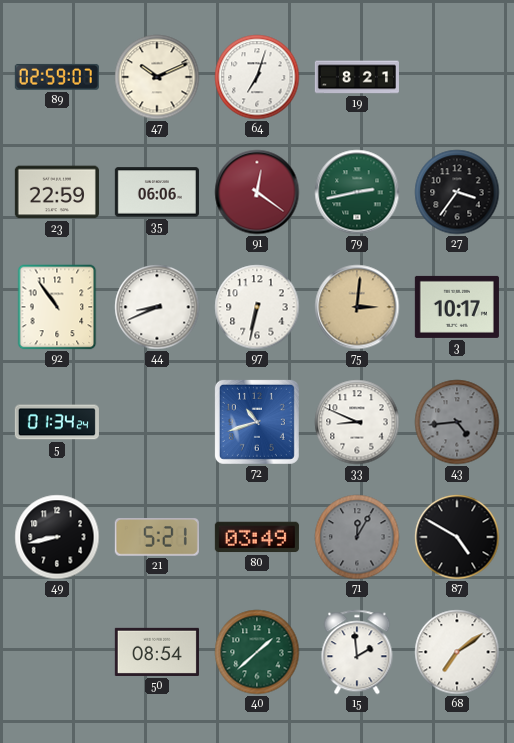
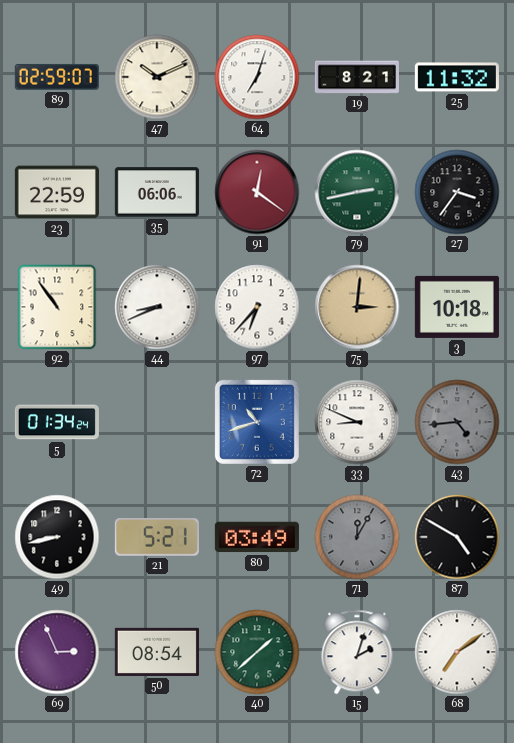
25: none -> 11:32 (457, 77)
97: 6:32 -> 6:37 (257, 307)
3: 10:17 -> 10:18 (457, 307)
69: none -> 2:56 (57, 652)
15: 1:59 -> 2:03 (357, 652)
